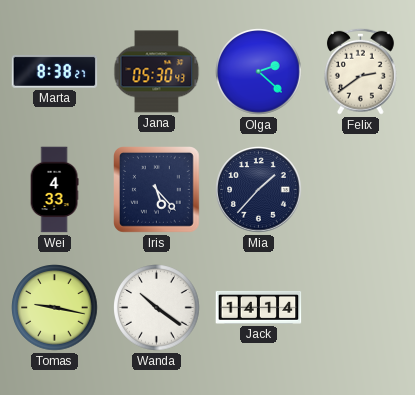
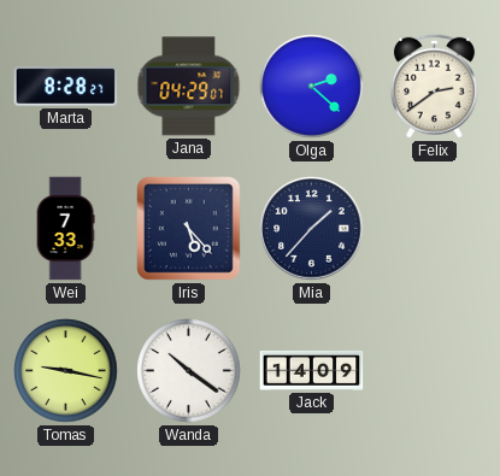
Marta: 8:38 -> 8:28 (66, 86)
Jana: 05:30 -> 04:29 (189, 87)
Wei: 4:33 -> 7:33 (65, 229)
Jack: 14:14 -> 14:09 (312, 370)
